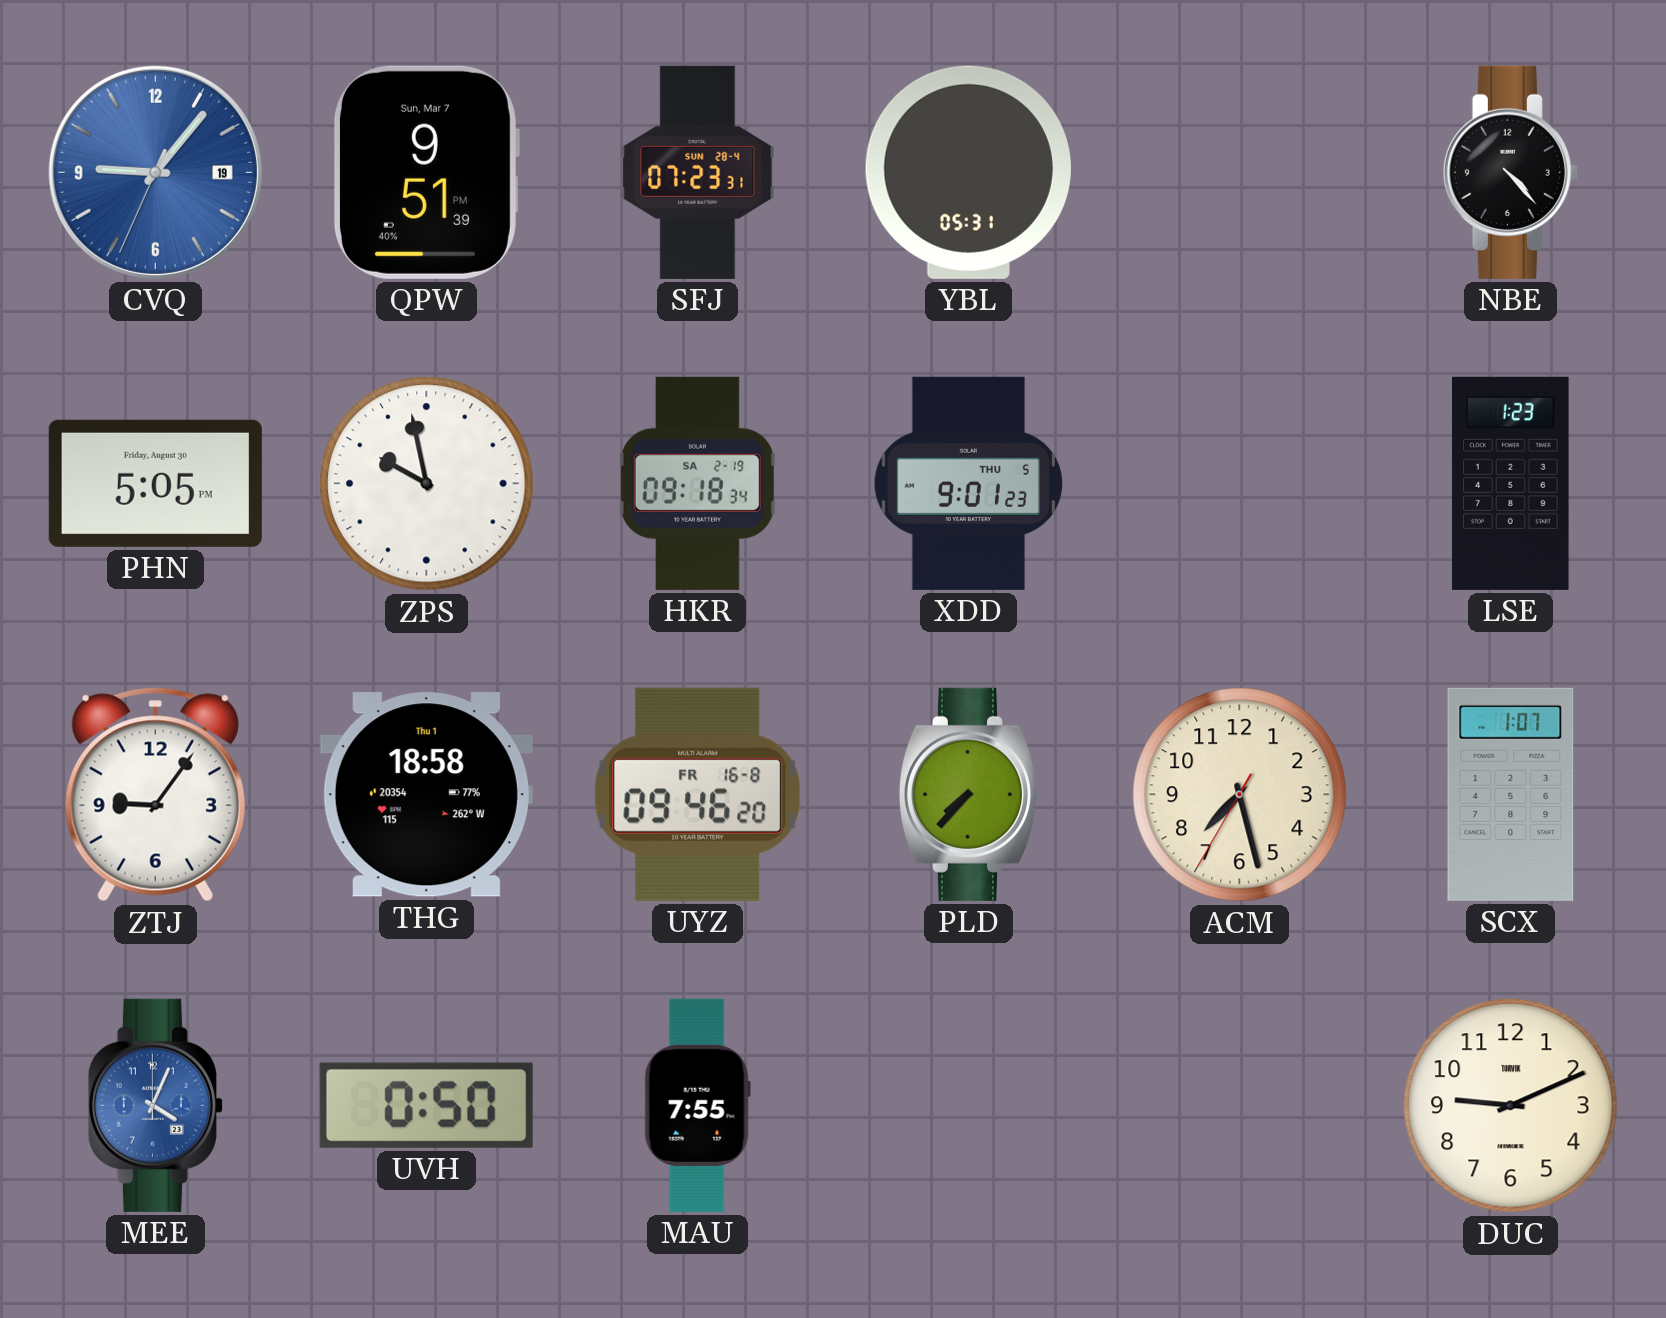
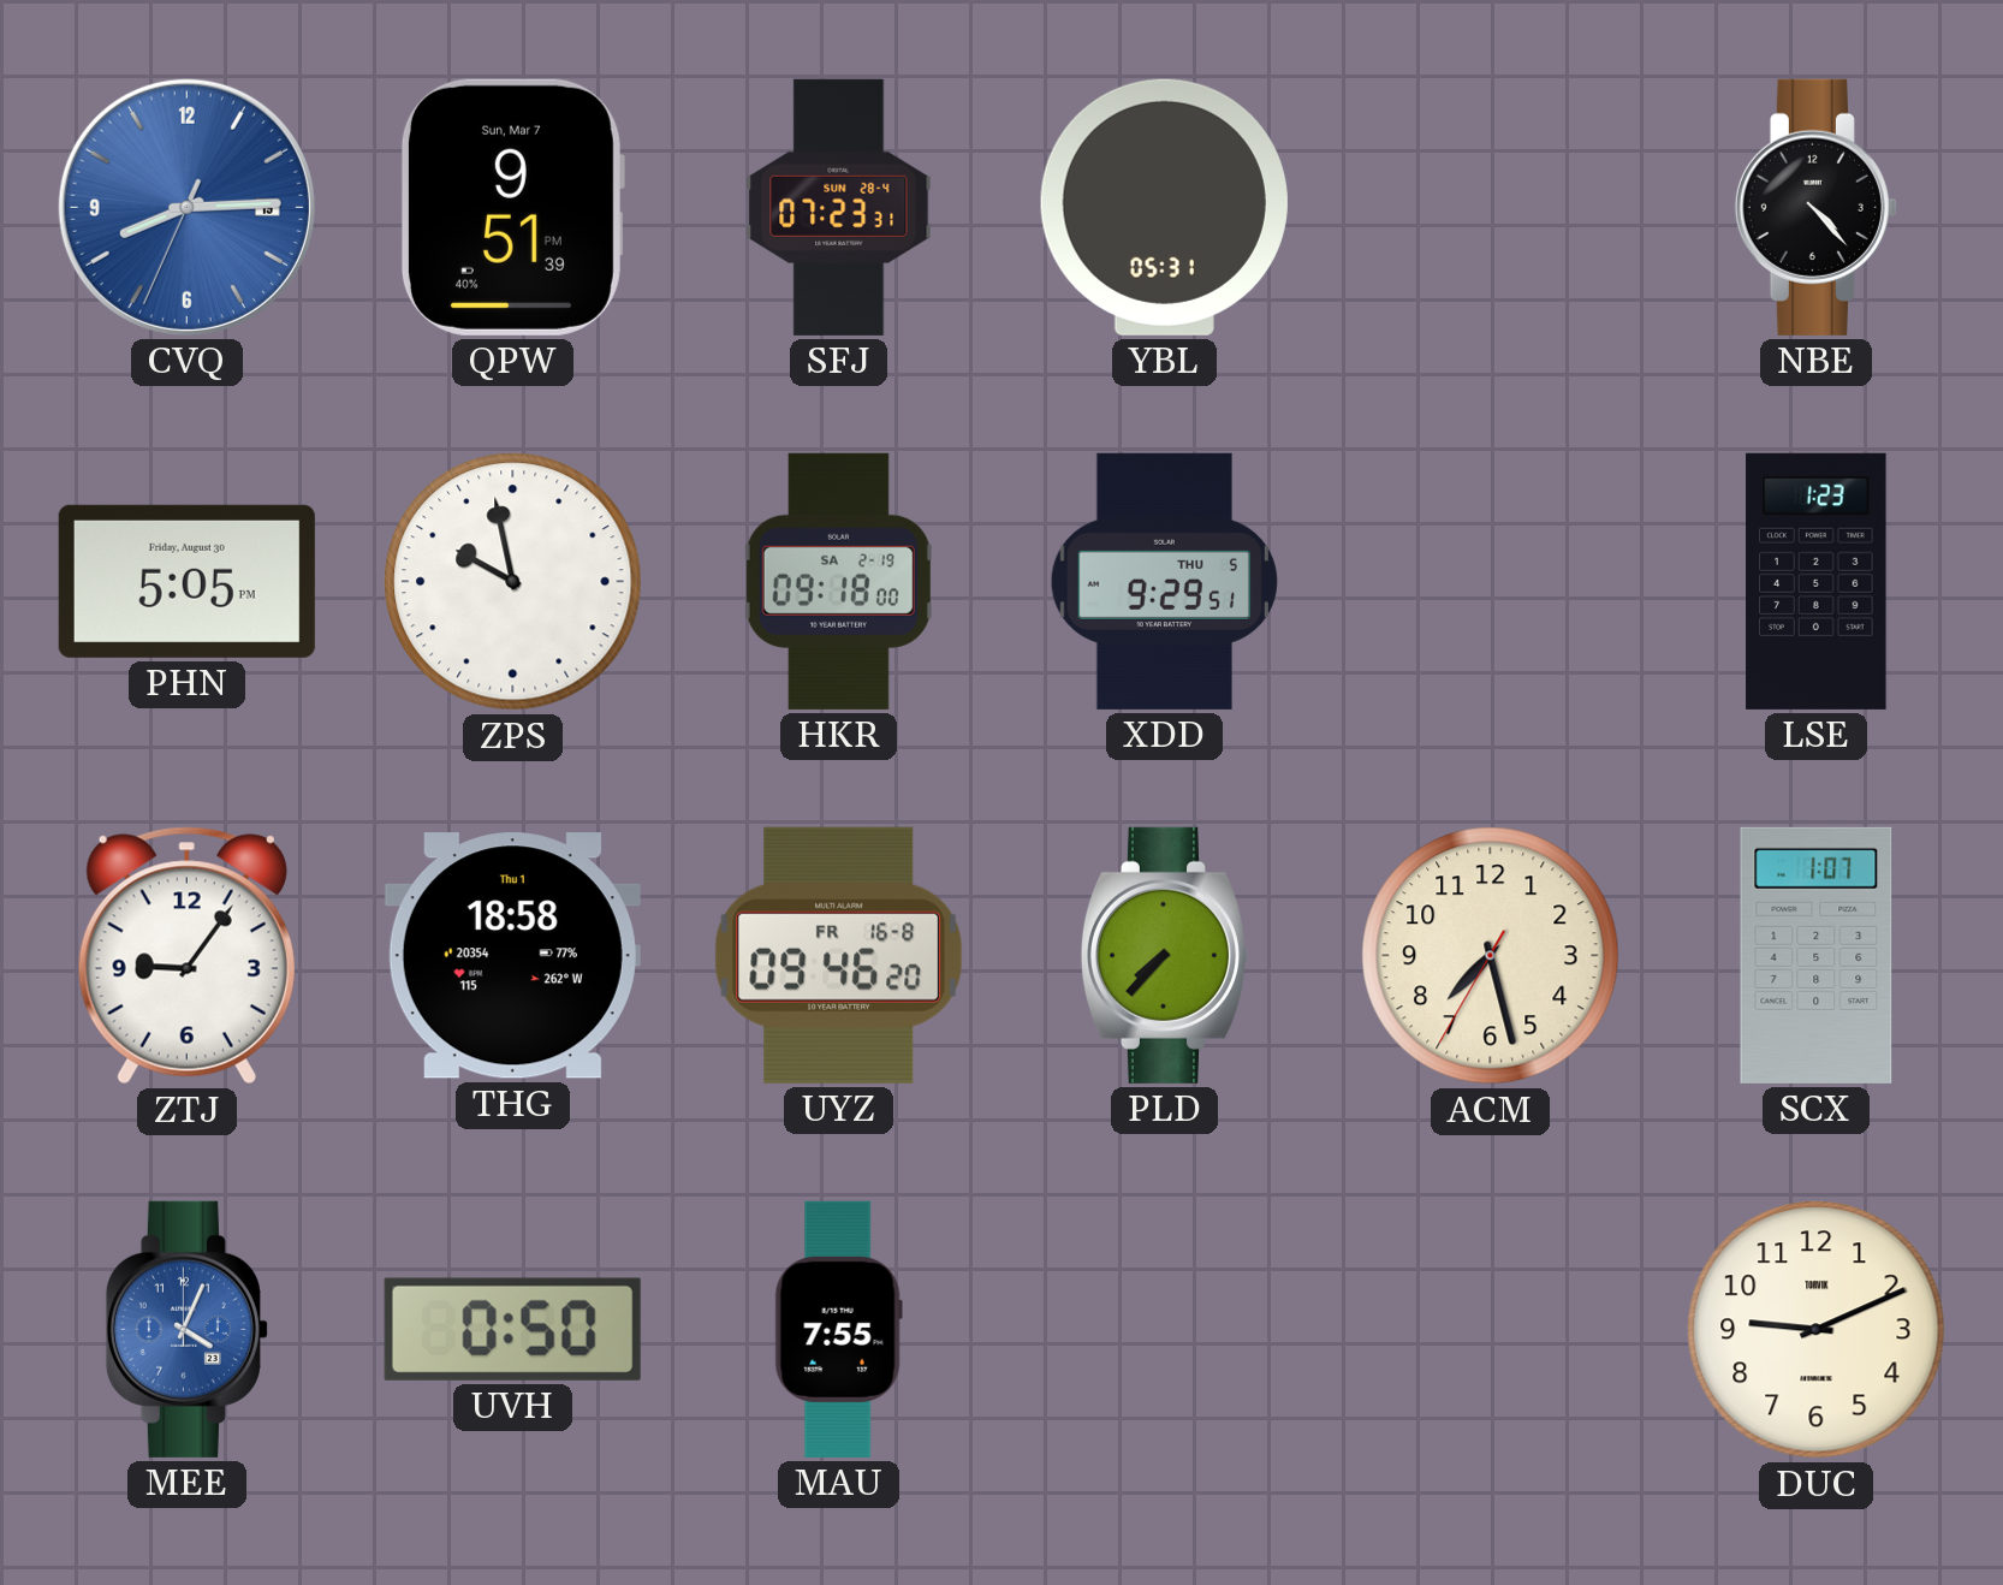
CVQ: 9:06 -> 8:14 (186, 207)
HKR: 09:18:34 -> 09:18:00 (838, 581)
XDD: 9:01 -> 9:29 (1164, 581)
